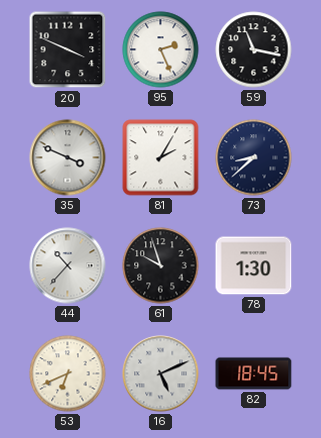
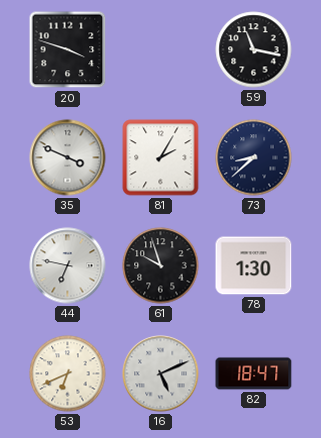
20: 3:49 -> 3:48 (68, 50)
95: 2:26 -> none (161, 50)
44: 10:37 -> 6:47 (68, 266)
82: 18:45 -> 18:47 (254, 374)
